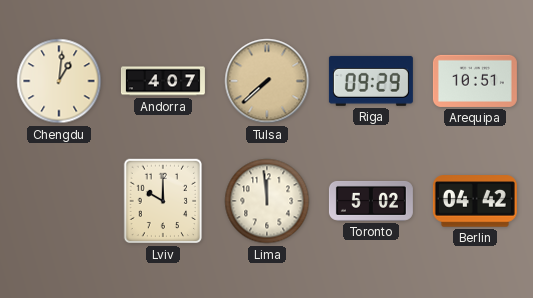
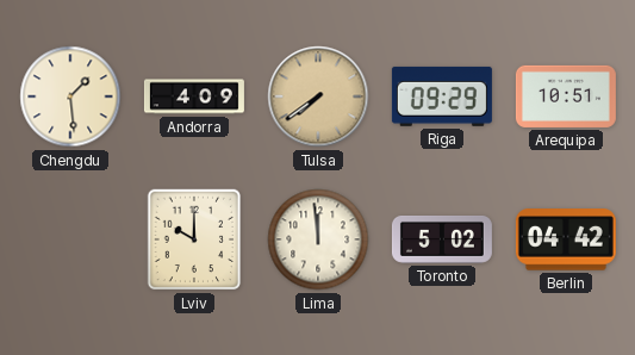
Chengdu: 1:01 -> 1:29 (70, 96)
Andorra: 4:07 -> 4:09 (194, 96)
Tulsa: 7:38 -> 7:39 (318, 96)
